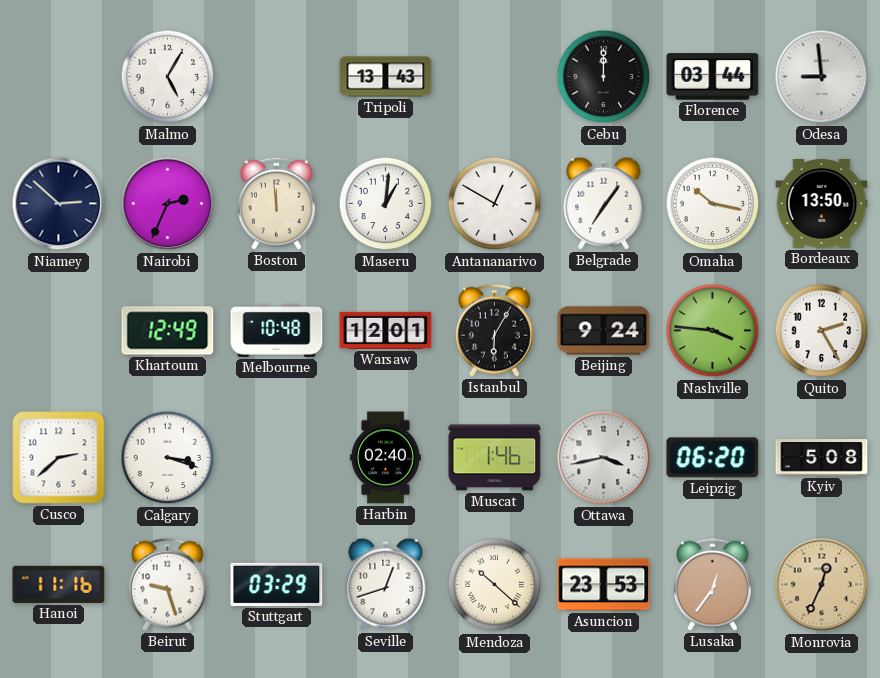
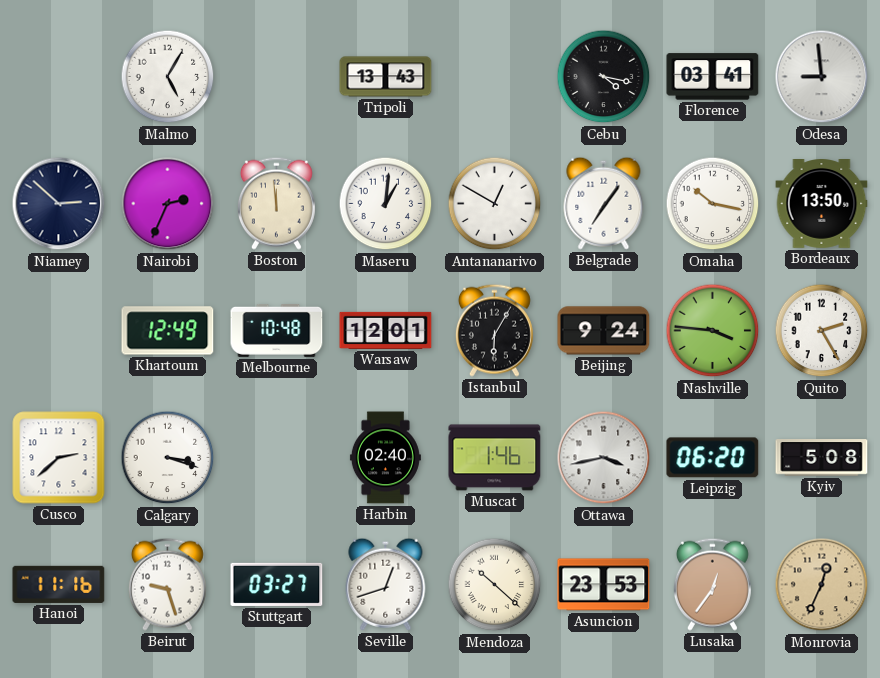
Cebu: 12:00 -> 4:17 (604, 77)
Florence: 03:44 -> 03:41 (713, 77)
Stuttgart: 03:29 -> 03:27 (277, 584)
